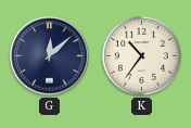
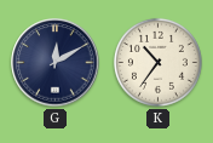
G: 12:08 -> 12:10 (56, 63)
